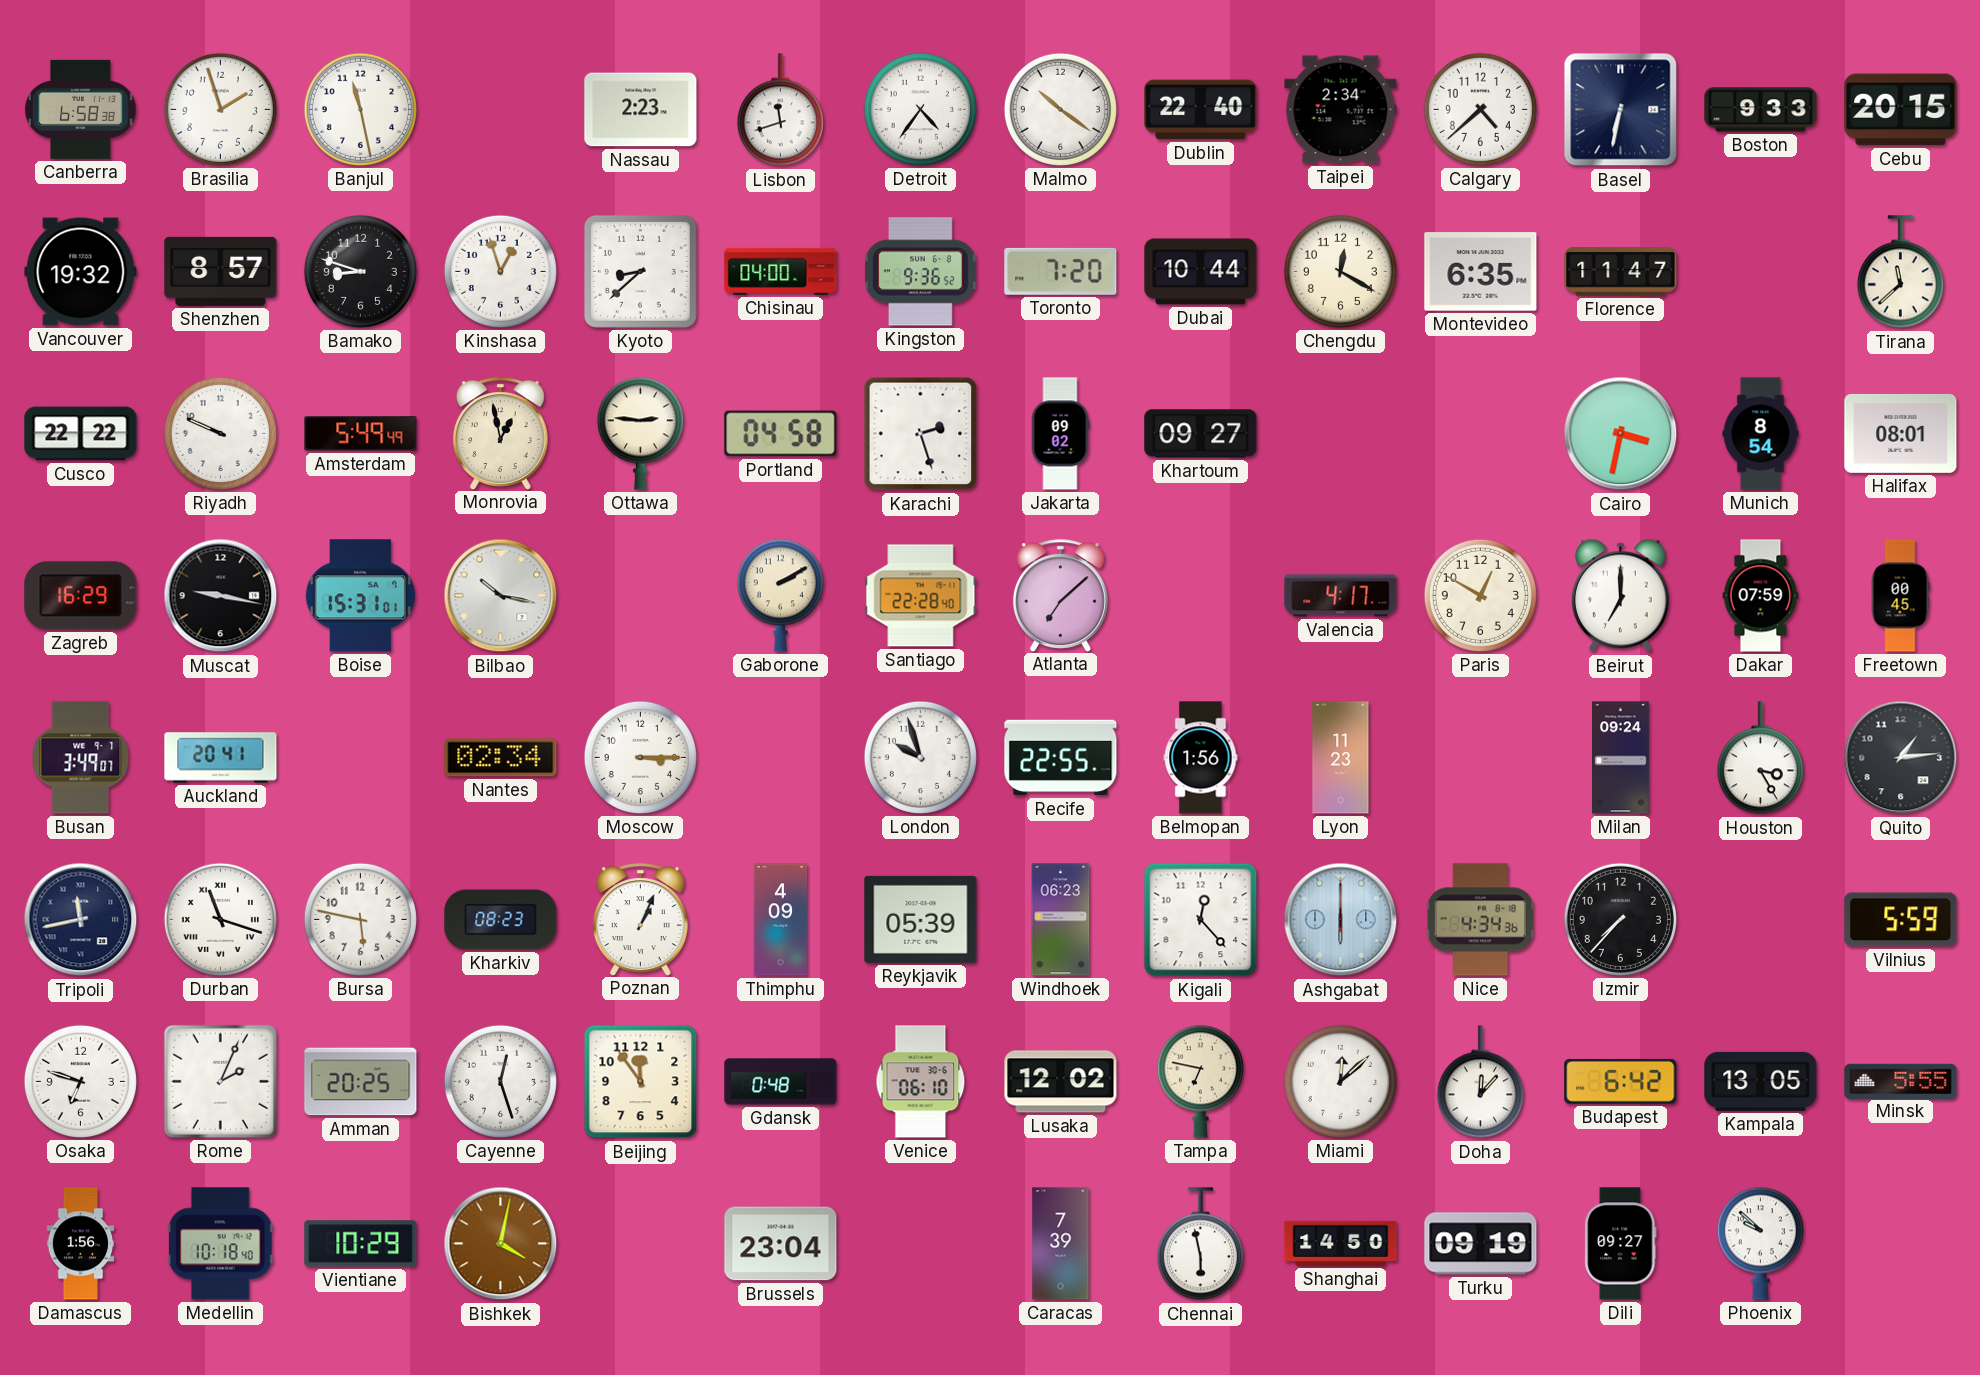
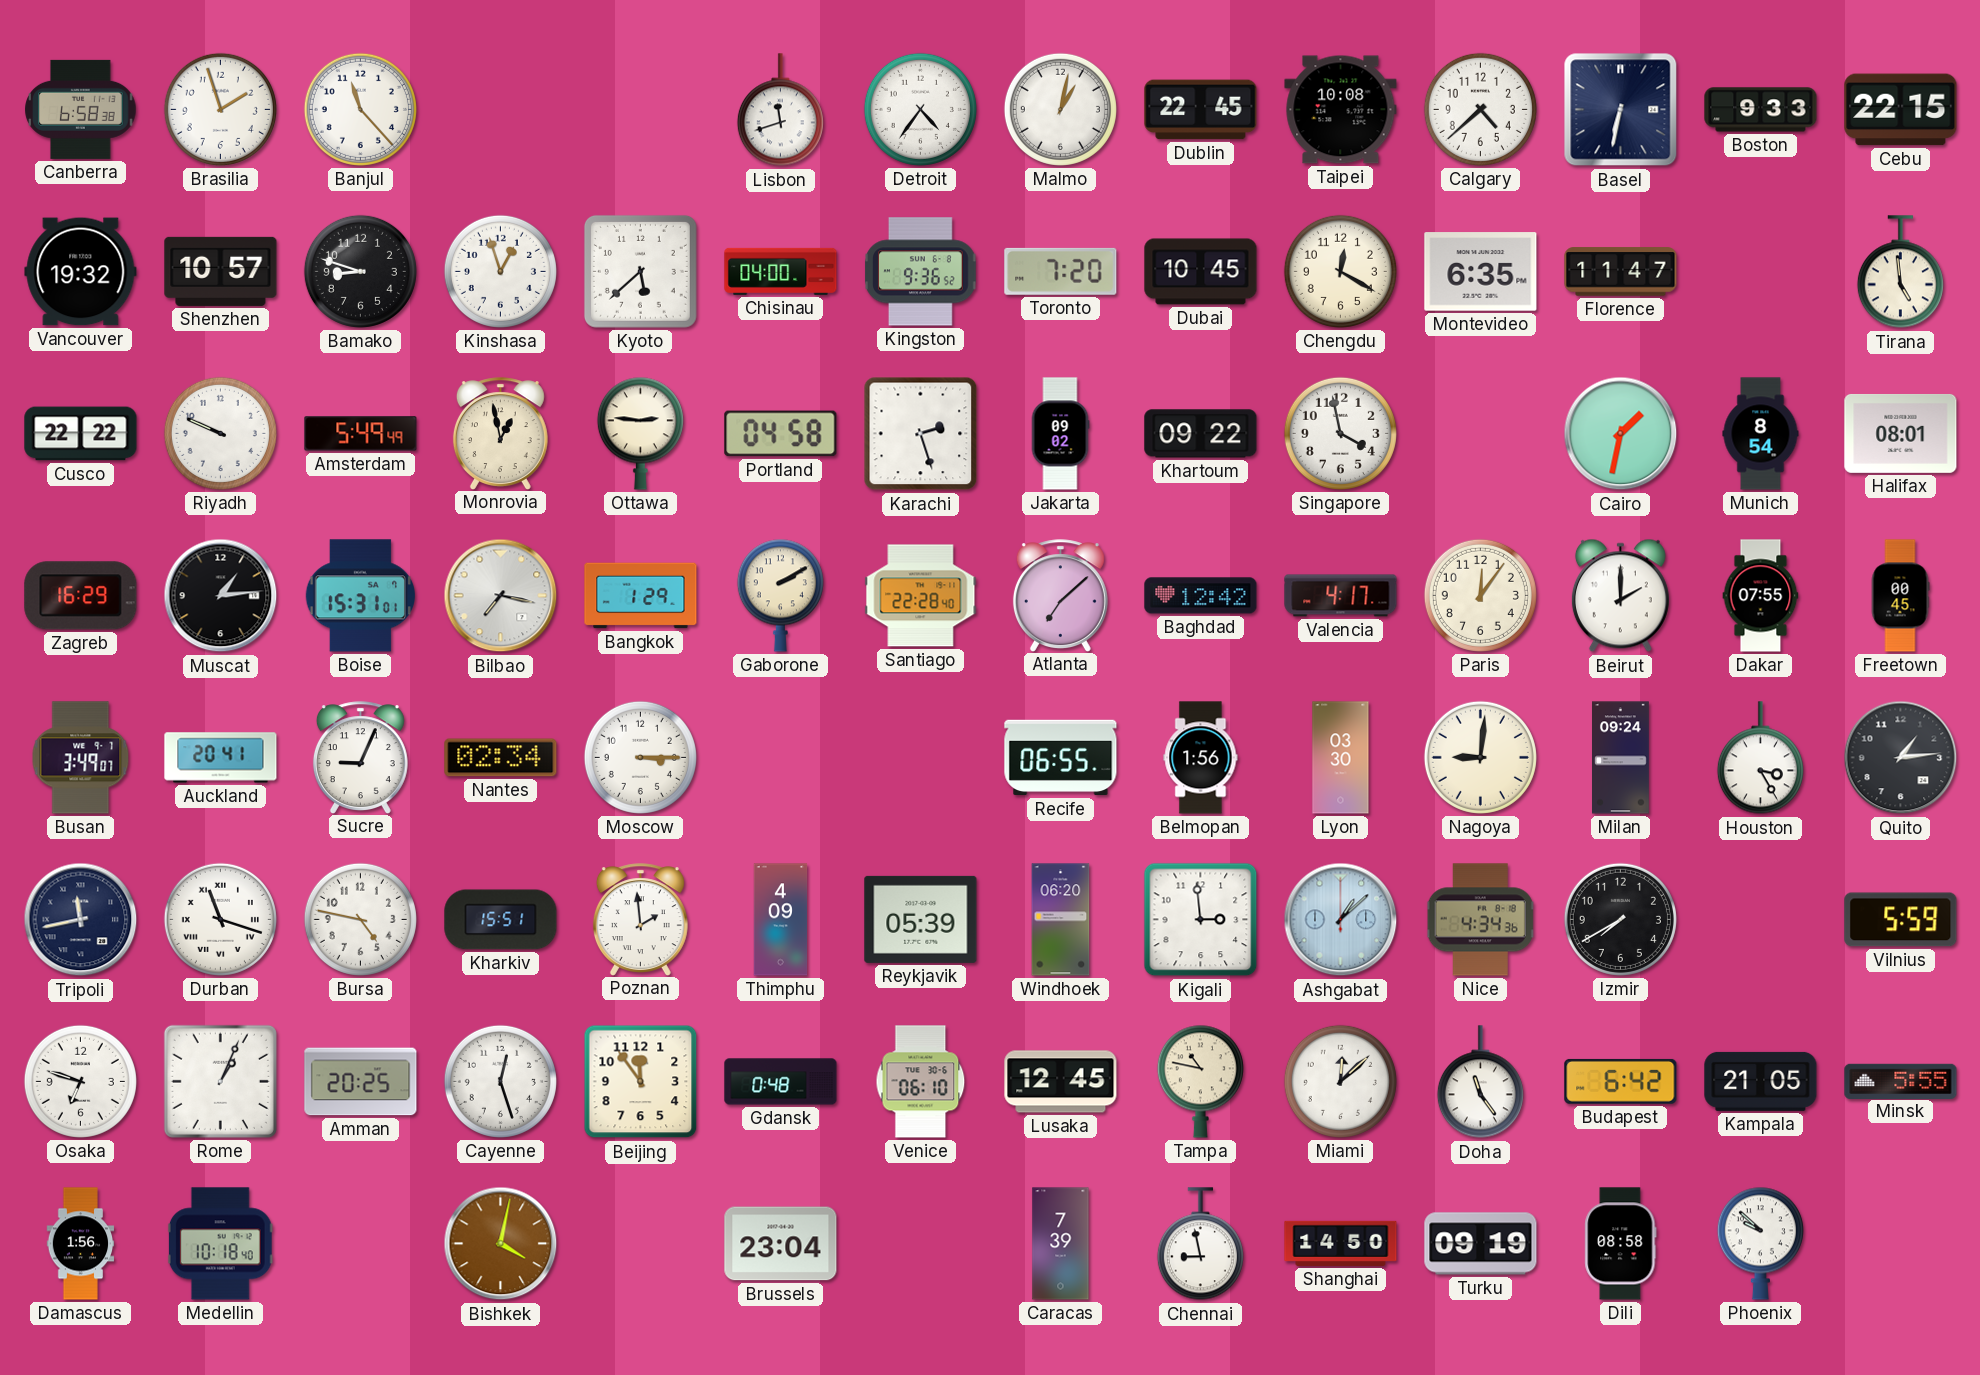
Banjul: 11:28 -> 11:23 (360, 109)
Nassau: 2:23 -> none (641, 110)
Malmo: 10:21 -> 1:02 (1060, 109)
Dublin: 22:40 -> 22:45 (1201, 110)
Taipei: 2:34 -> 10:08 (1341, 110)
Cebu: 20:15 -> 22:15 (1901, 110)
Shenzhen: 8:57 -> 10:57 (221, 271)
Kyoto: 8:38 -> 5:38 (640, 271)
Dubai: 10:44 -> 10:45 (1201, 272)
Tirana: 11:38 -> 4:59 (1900, 272)
Khartoum: 09:27 -> 09:22 (1201, 434)
Singapore: none -> 3:58 (1340, 433)
Cairo: 3:32 -> 1:32 (1621, 434)
Muscat: 9:17 -> 1:14 (221, 596)
Bilbao: 10:17 -> 7:17 (501, 596)
Bangkok: none -> 1:29 (641, 596)
Baghdad: none -> 12:42 (1201, 596)
Paris: 12:50 -> 12:06 (1480, 595)
Beirut: 7:00 -> 2:00 (1620, 596)
Dakar: 07:59 -> 07:55 (1761, 596)
Sucre: none -> 9:04 (360, 757)
London: 9:57 -> none (920, 757)
Recife: 22:55 -> 06:55 (1061, 758)
Lyon: 11:23 -> 03:30 (1341, 758)
Nagoya: none -> 9:01 (1480, 757)
Bursa: 5:47 -> 4:47 (360, 919)
Kharkiv: 08:23 -> 15:51 (501, 920)
Poznan: 1:04 -> 1:59 (640, 919)
Windhoek: 06:23 -> 06:20 (1061, 920)
Kigali: 12:23 -> 2:59 (1201, 920)
Ashgabat: 6:00 -> 1:08 (1341, 920)
Izmir: 7:37 -> 7:40 (1620, 919)
Rome: 2:04 -> 1:04 (220, 1081)
Lusaka: 12:02 -> 12:45 (1061, 1082)
Tampa: 6:47 -> 10:47 (1200, 1081)
Doha: 12:07 -> 11:24 (1480, 1082)
Kampala: 13:05 -> 21:05 (1761, 1081)
Vientiane: 10:29 -> none (361, 1244)
Chennai: 5:58 -> 8:58 (1200, 1244)
Dili: 09:27 -> 08:58 (1621, 1244)
